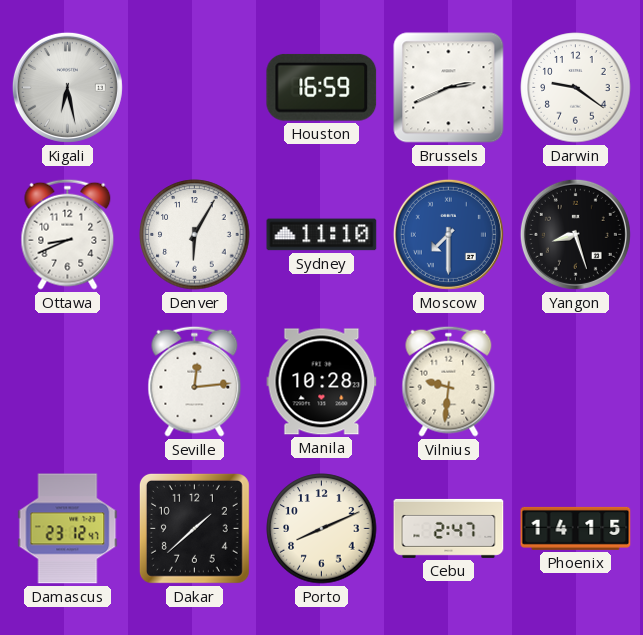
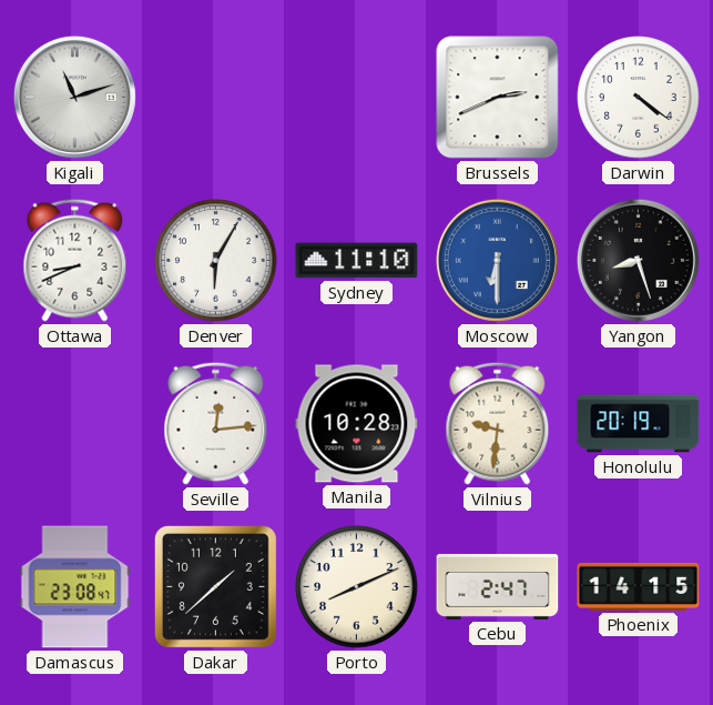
Kigali: 6:28 -> 11:12 (74, 97)
Houston: 16:59 -> none (322, 87)
Darwin: 9:21 -> 4:21 (639, 98)
Moscow: 7:30 -> 6:30 (497, 260)
Honolulu: none -> 20:19 (639, 424)
Damascus: 23:12 -> 23:08 (75, 587)
